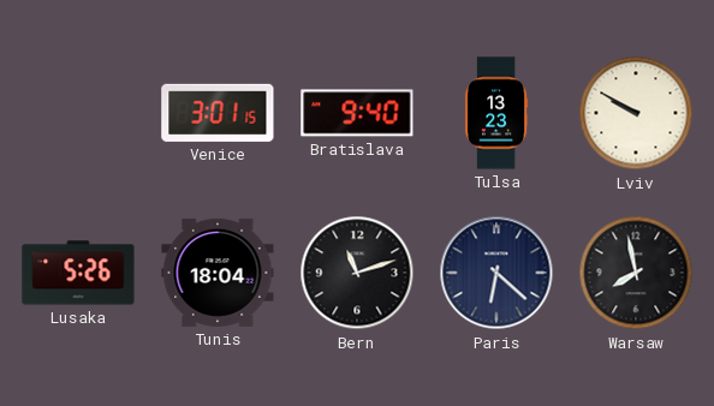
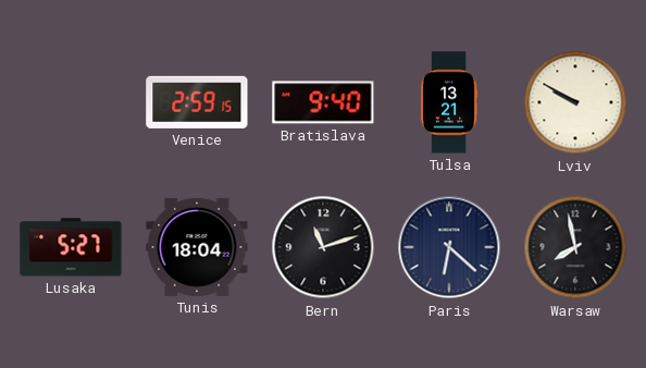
Venice: 3:01 -> 2:59 (197, 102)
Tulsa: 13:23 -> 13:21 (449, 102)
Lusaka: 5:26 -> 5:27 (71, 247)
